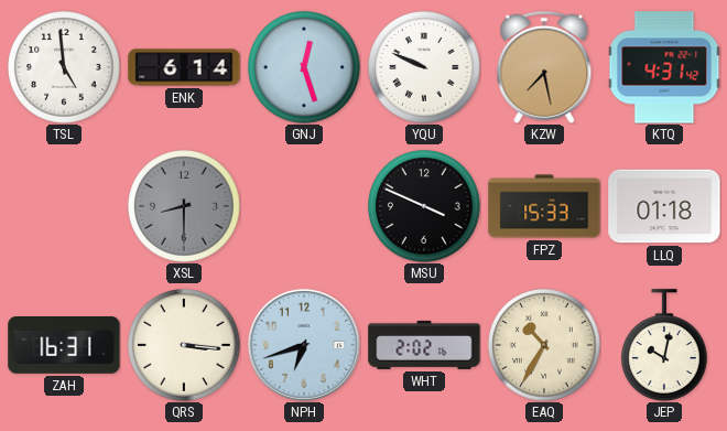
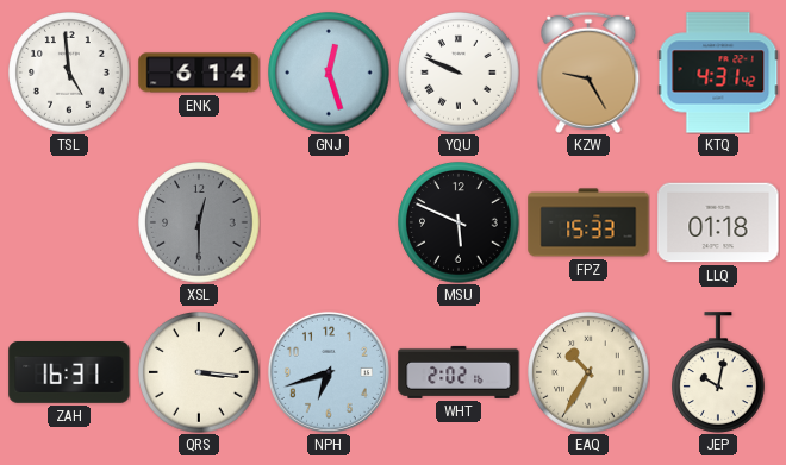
KZW: 7:28 -> 9:25 (588, 73)
XSL: 8:30 -> 12:30 (199, 222)
MSU: 3:49 -> 5:49 (458, 222)
